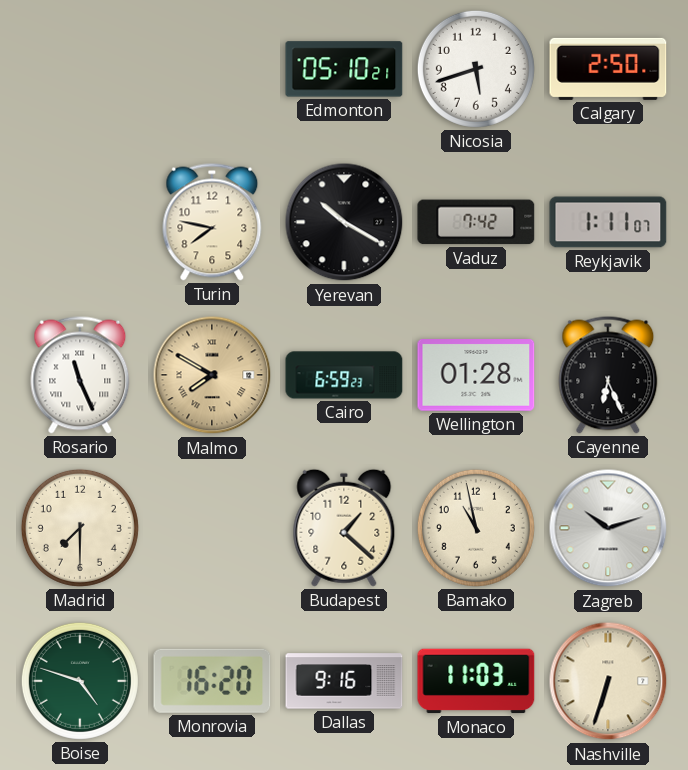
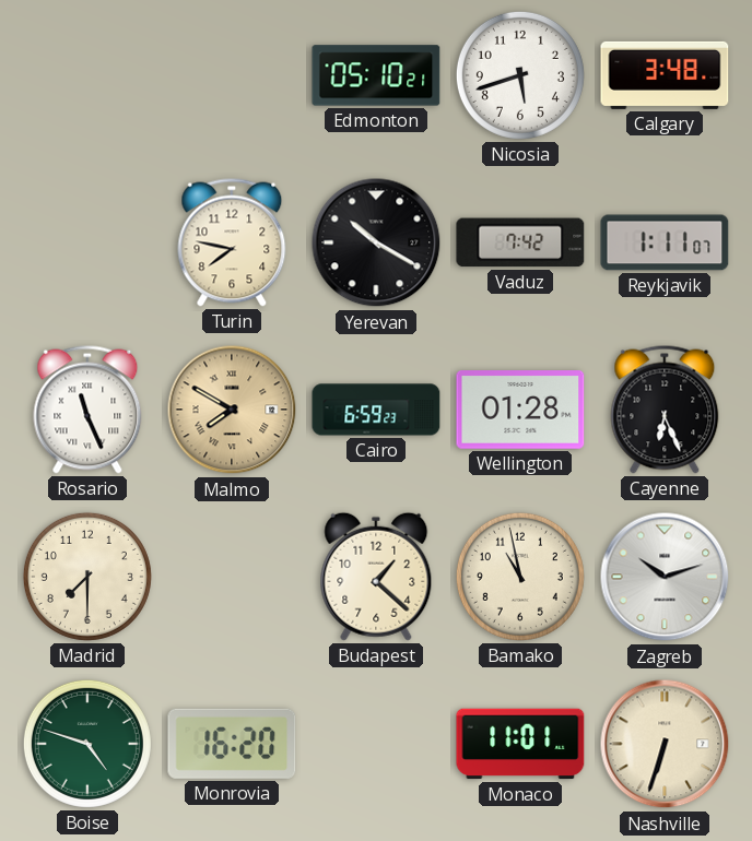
Calgary: 2:50 -> 3:48 (665, 75)
Dallas: 9:16 -> none (344, 681)
Monaco: 11:03 -> 11:01 (520, 744)
